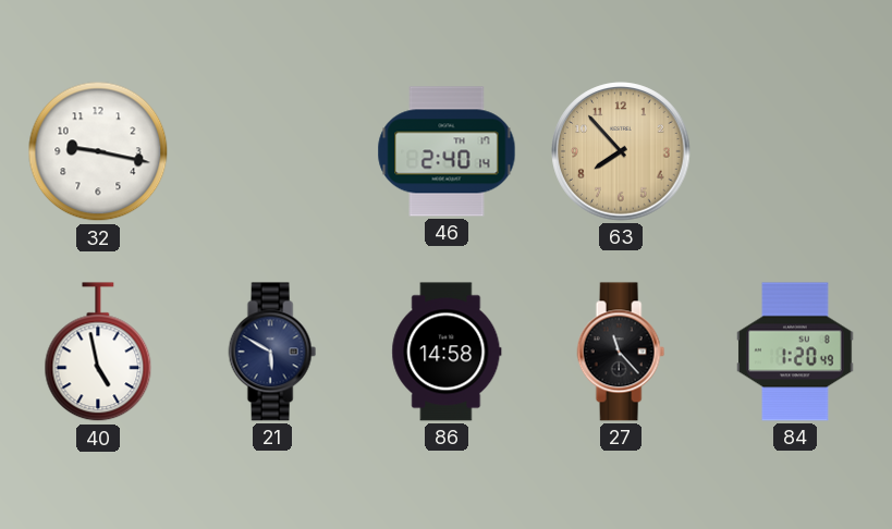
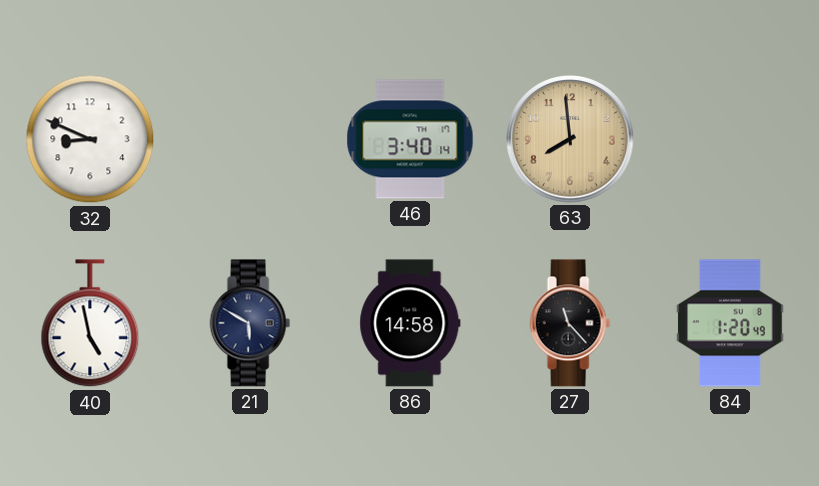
32: 9:17 -> 8:49 (90, 139)
46: 2:40 -> 3:40 (410, 139)
63: 7:53 -> 7:59 (570, 139)
